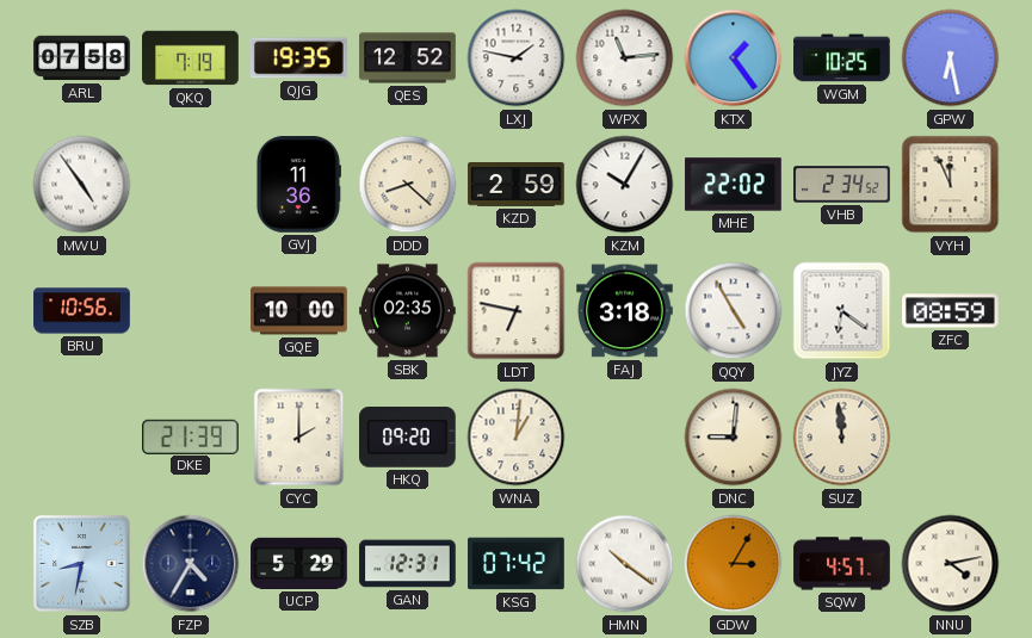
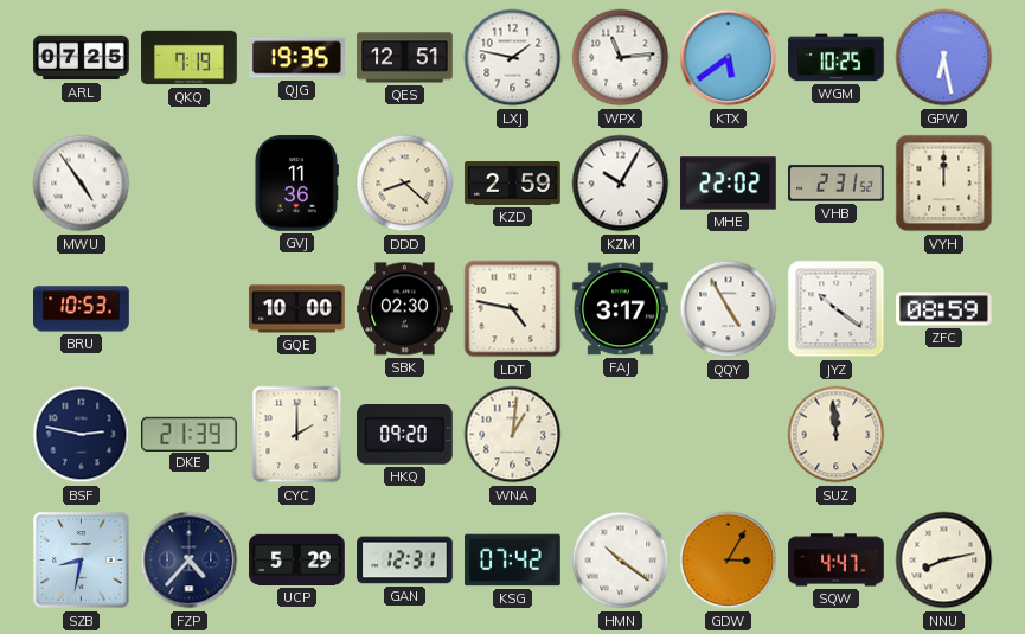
ARL: 07:58 -> 07:25 (82, 58)
QES: 12:52 -> 12:51 (405, 58)
KTX: 1:24 -> 5:39 (729, 58)
VHB: 2:34 -> 2:31 (837, 184)
VYH: 11:56 -> 12:00 (944, 184)
BRU: 10:56 -> 10:53 (82, 309)
SBK: 02:35 -> 02:30 (405, 309)
LDT: 6:47 -> 4:47 (513, 309)
FAJ: 3:18 -> 3:17 (621, 309)
JYZ: 6:21 -> 10:21 (837, 309)
BSF: none -> 2:47 (82, 435)
DNC: 9:01 -> none (734, 438)
FZP: 4:35 -> 4:37 (190, 561)
SQW: 4:57 -> 4:47 (837, 561)
NNU: 4:13 -> 8:13 (944, 561)
